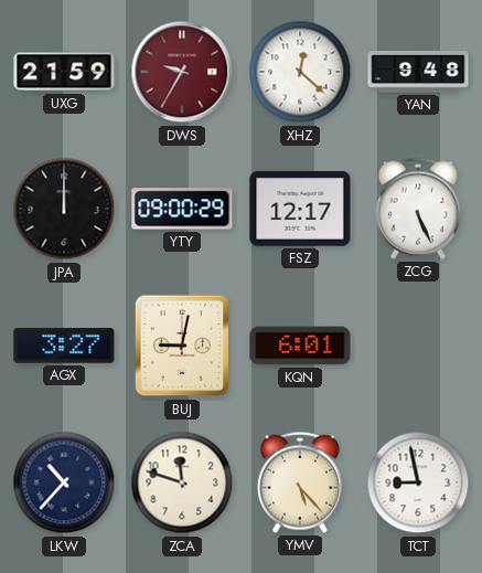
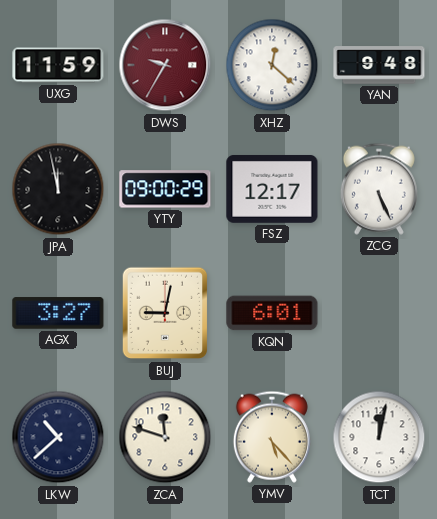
UXG: 21:59 -> 11:59 (58, 65)
JPA: 12:00 -> 11:58 (58, 189)
LKW: 10:37 -> 10:38 (58, 437)
TCT: 8:58 -> 12:02 (379, 437)
